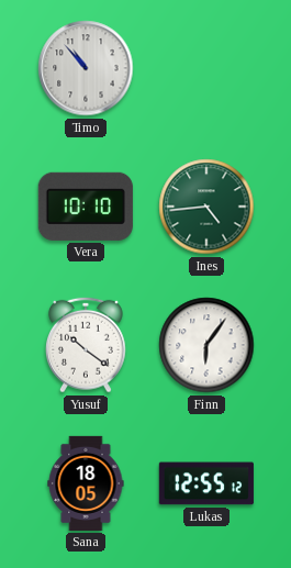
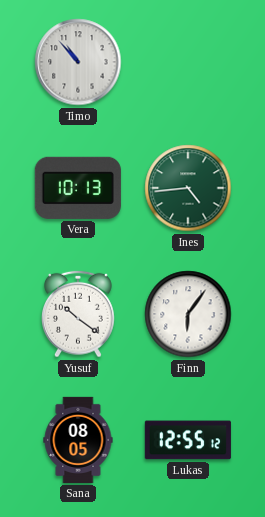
Vera: 10:10 -> 10:13 (78, 188)
Sana: 18:05 -> 08:05 (78, 440)
